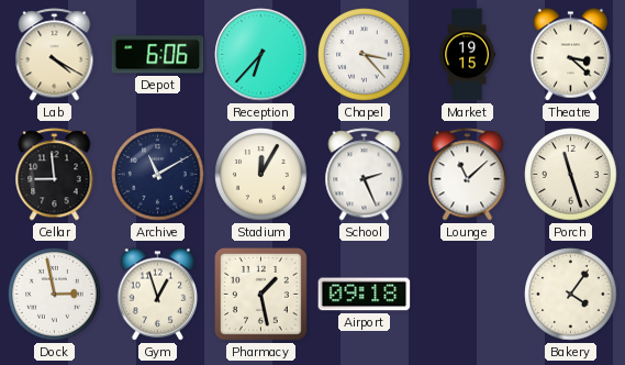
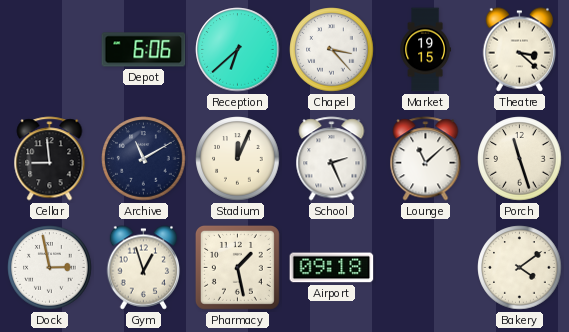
Lab: 4:20 -> none (55, 55)
Reception: 6:37 -> 6:38 (238, 50)
Stadium: 12:05 -> 12:04 (238, 159)
Bakery: 4:06 -> 4:09 (520, 268)
